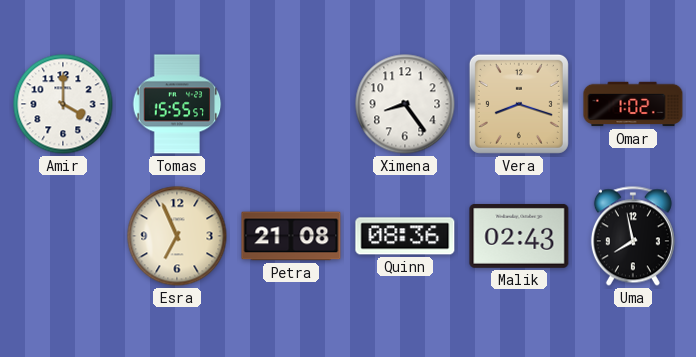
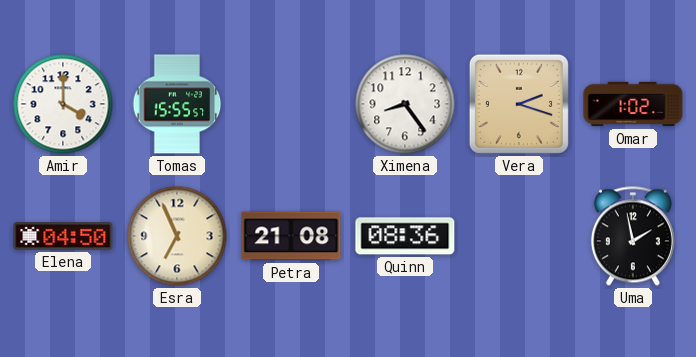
Vera: 8:18 -> 2:18 (519, 104)
Elena: none -> 04:50 (63, 236)
Malik: 02:43 -> none (519, 236)
Uma: 7:58 -> 1:58 (633, 236)
